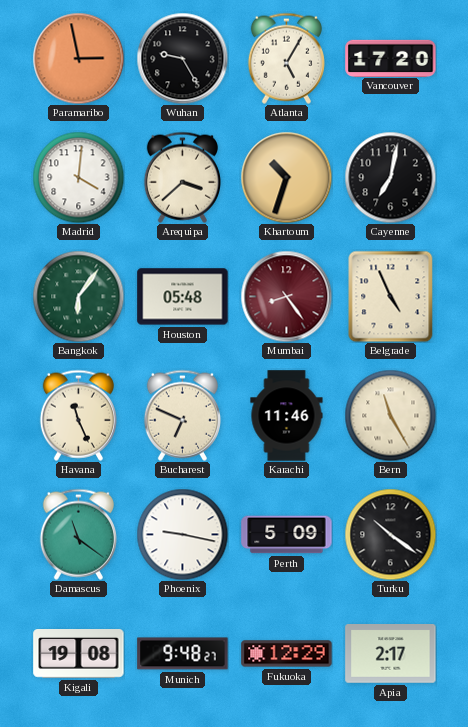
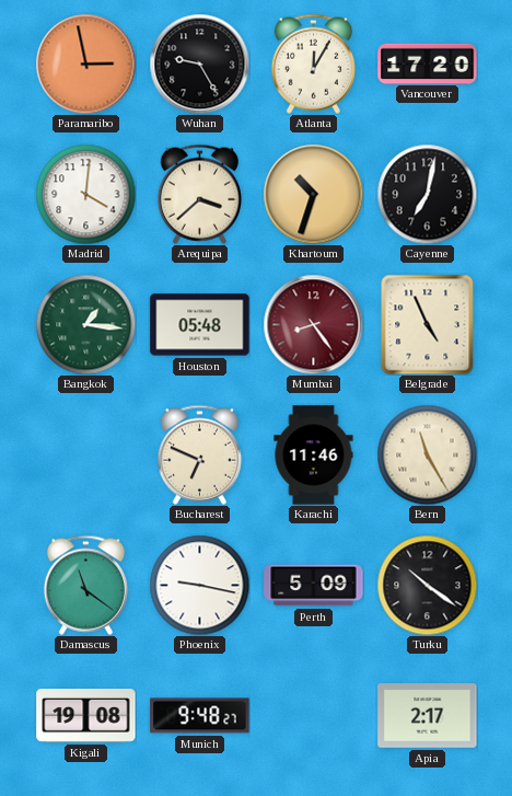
Atlanta: 5:05 -> 12:05 (313, 64)
Bangkok: 6:06 -> 1:16 (85, 324)
Havana: 11:26 -> none (78, 415)
Fukuoka: 12:29 -> none (287, 654)
